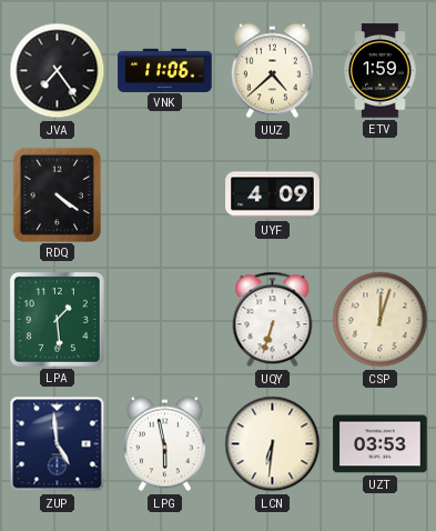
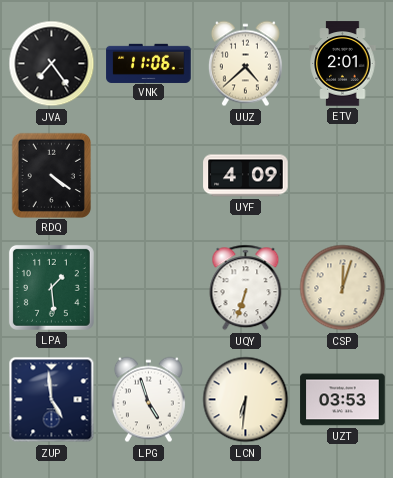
ETV: 1:59 -> 2:01 (343, 64)
LPG: 5:58 -> 4:57 (148, 400)
